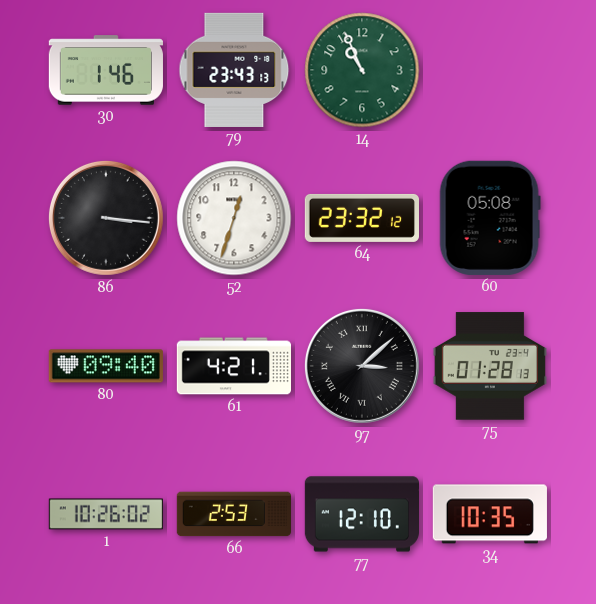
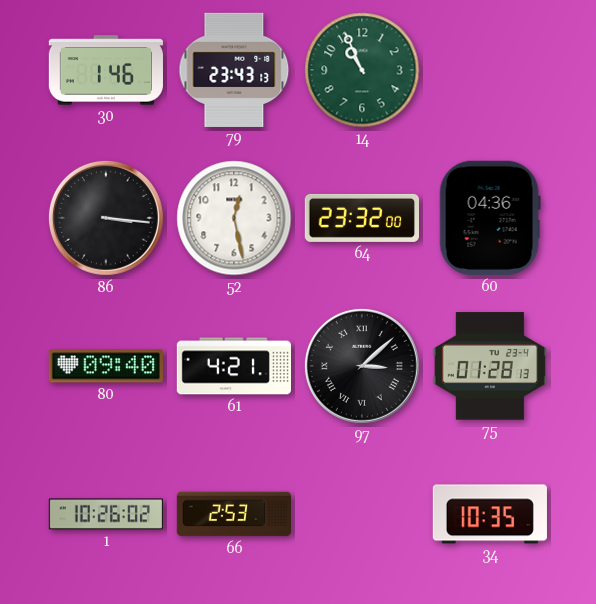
52: 12:33 -> 12:28 (234, 218)
64: 23:32:12 -> 23:32:00 (361, 218)
60: 05:08 -> 04:36 (490, 218)
77: 12:10 -> none (361, 514)
